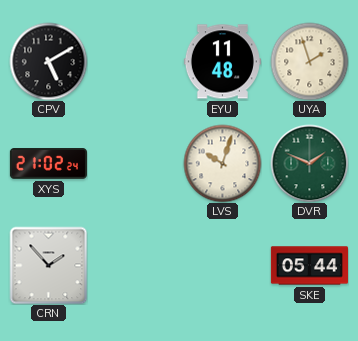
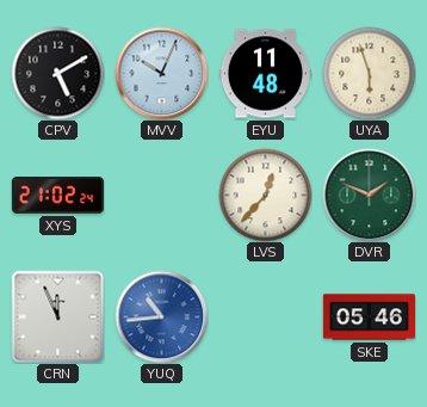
MVV: none -> 10:04 (161, 73)
UYA: 1:57 -> 5:57 (369, 73)
LVS: 10:03 -> 12:37 (265, 195)
CRN: 1:53 -> 11:56 (57, 316)
YUQ: none -> 10:44 (161, 316)
SKE: 05:44 -> 05:46 (369, 317)
